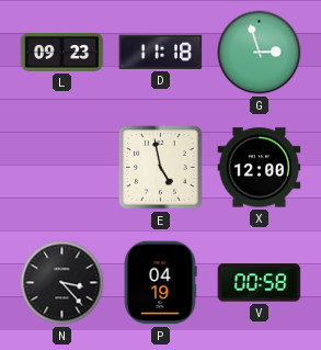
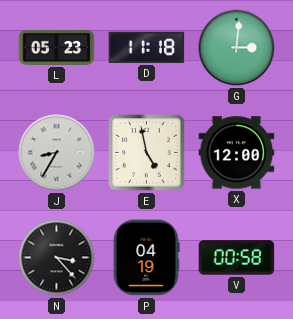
L: 09:23 -> 05:23 (57, 47)
G: 2:57 -> 3:01 (237, 48)
J: none -> 8:35 (57, 153)
